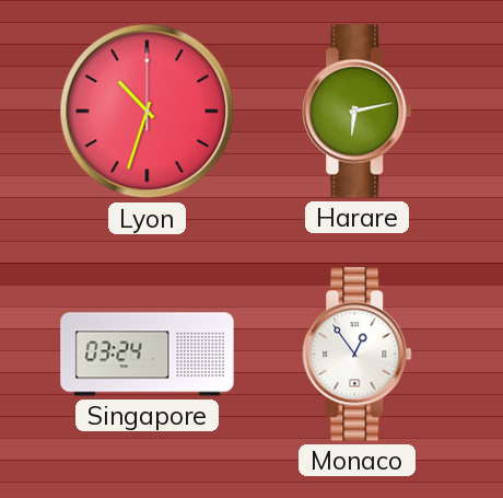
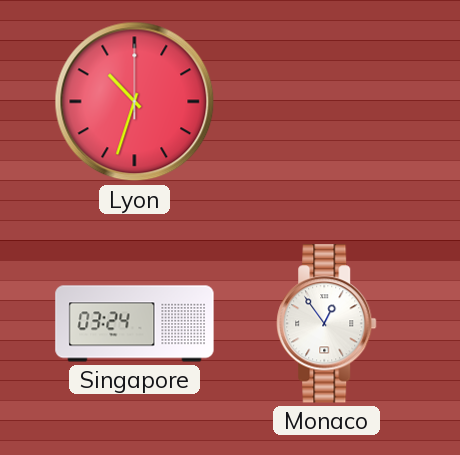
Harare: 6:13 -> none (358, 112)
